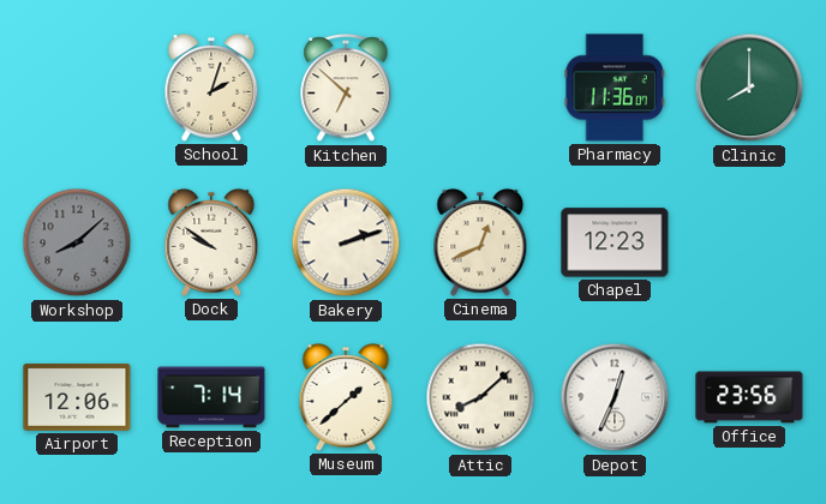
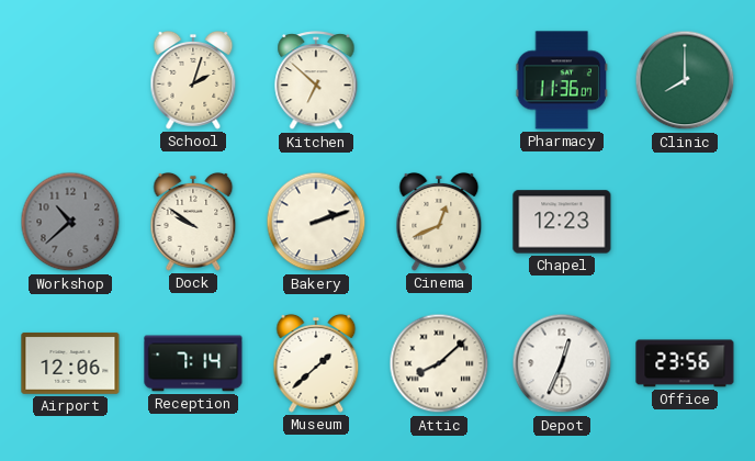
Workshop: 8:08 -> 10:38 (70, 222)
